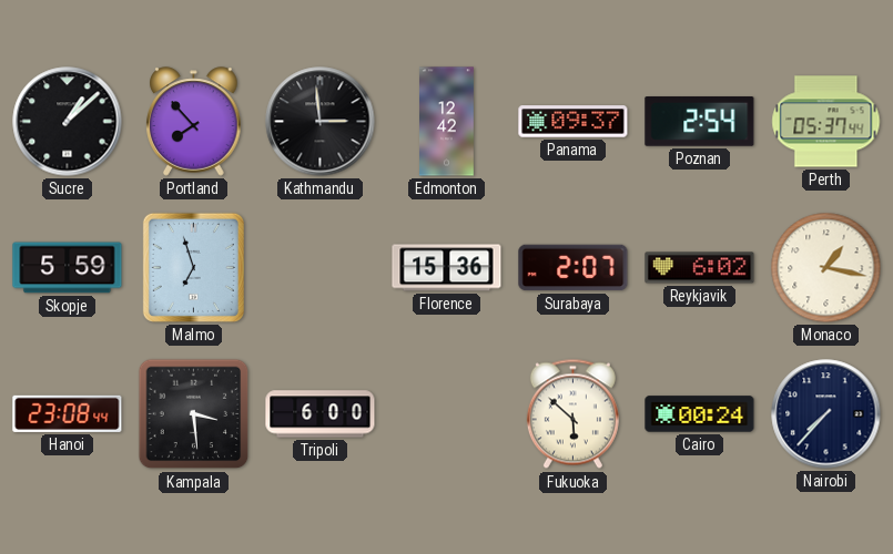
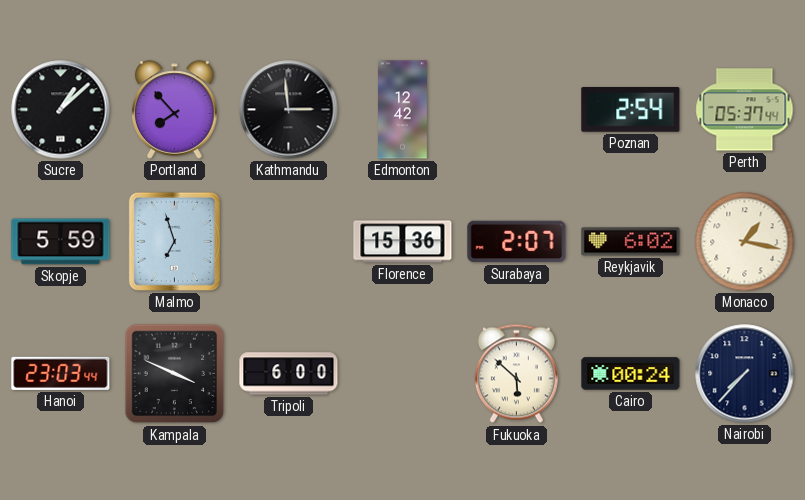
Panama: 09:37 -> none (574, 122)
Hanoi: 23:08 -> 23:03 (61, 373)
Kampala: 3:29 -> 3:49 (175, 374)
